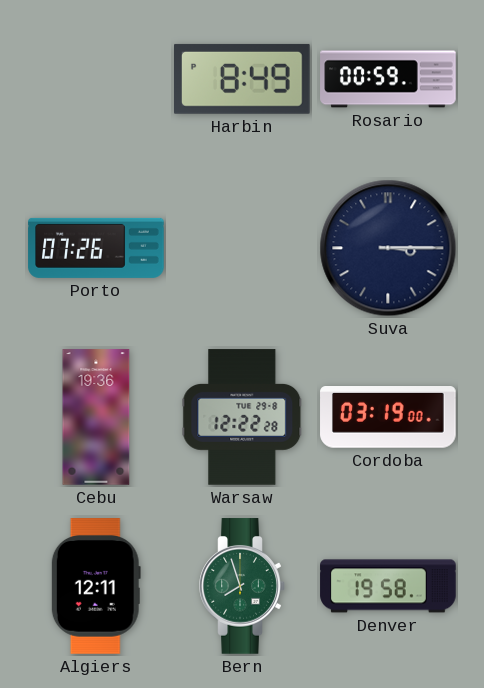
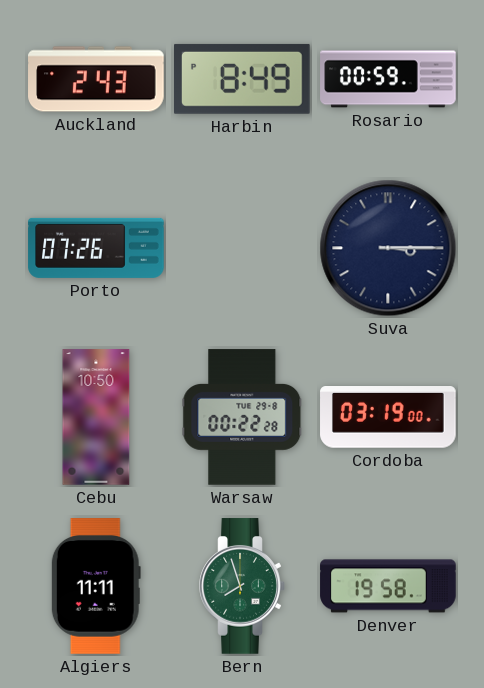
Auckland: none -> 2:43 (96, 79)
Cebu: 19:36 -> 10:50 (96, 417)
Warsaw: 12:22 -> 00:22 (242, 417)
Algiers: 12:11 -> 11:11 (96, 586)
